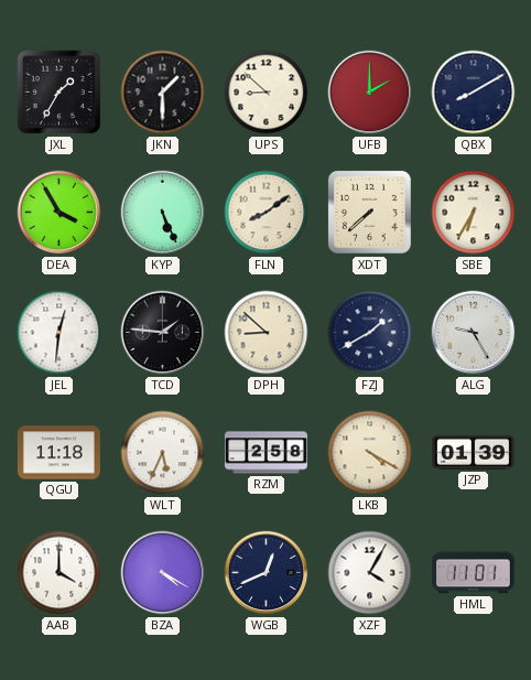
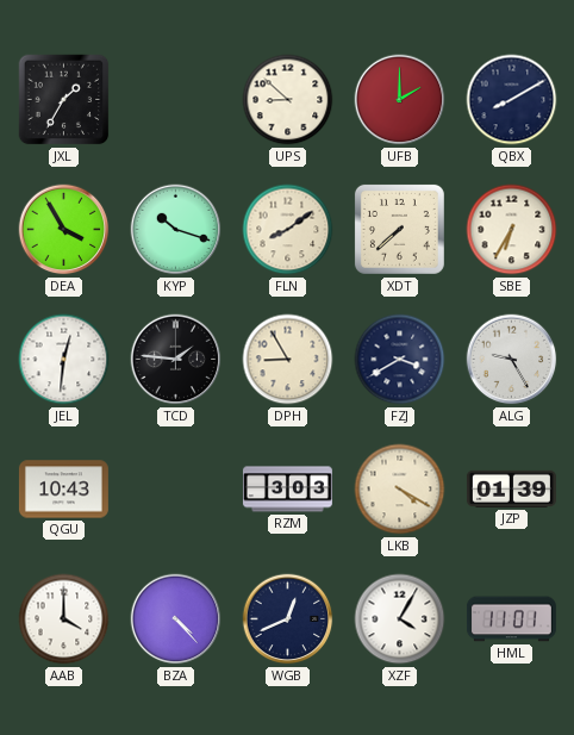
JKN: 1:30 -> none (163, 93)
KYP: 5:26 -> 10:18 (176, 230)
DPH: 8:52 -> 8:55 (288, 360)
FZJ: 1:40 -> 3:40 (400, 360)
QGU: 11:18 -> 10:43 (63, 490)
WLT: 5:34 -> none (163, 453)
RZM: 2:58 -> 3:03 (287, 490)
BZA: 4:20 -> 4:23 (176, 619)
